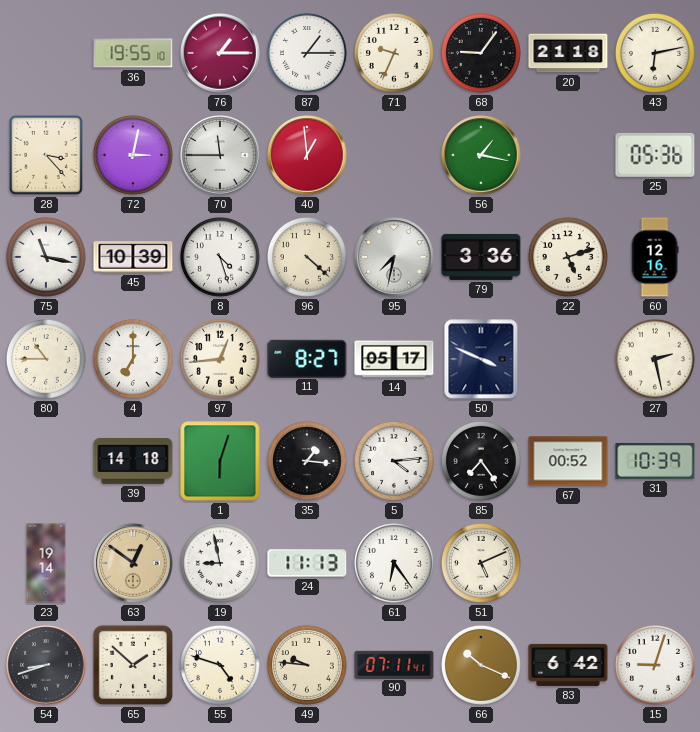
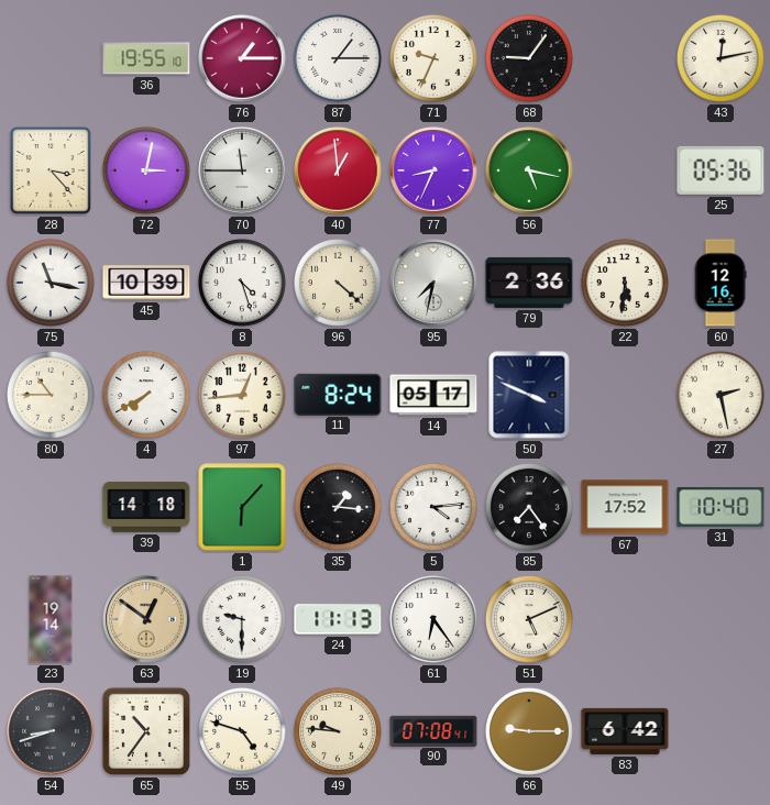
20: 21:18 -> none (568, 53)
43: 6:13 -> 12:13 (721, 58)
77: none -> 8:34 (433, 170)
56: 1:17 -> 5:17 (529, 170)
79: 3:36 -> 2:36 (529, 283)
22: 5:12 -> 5:31 (625, 283)
4: 7:00 -> 7:40 (146, 395)
11: 8:27 -> 8:24 (338, 394)
1: 6:03 -> 6:07 (242, 507)
67: 00:52 -> 17:52 (625, 507)
31: 10:39 -> 10:40 (721, 507)
19: 8:58 -> 9:30 (242, 619)
65: 1:52 -> 10:36 (146, 731)
90: 07:11 -> 07:08 (433, 730)
66: 10:19 -> 9:15 (529, 731)
15: 9:03 -> none (655, 665)
